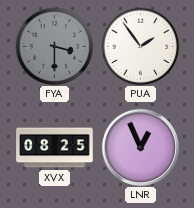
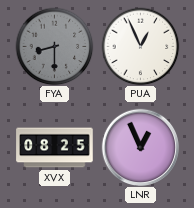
FYA: 3:30 -> 8:30 (54, 46)
PUA: 1:54 -> 12:56 (140, 46)
